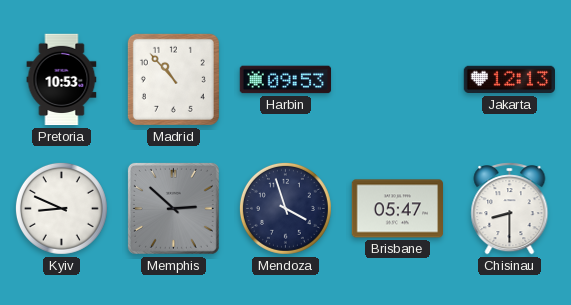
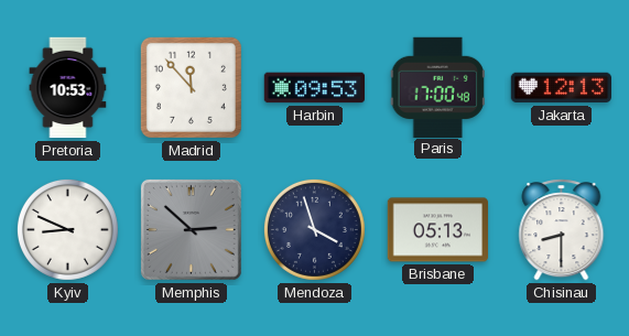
Madrid: 10:53 -> 11:53 (191, 87)
Paris: none -> 17:00 (437, 87)
Brisbane: 05:47 -> 05:13 (438, 230)
